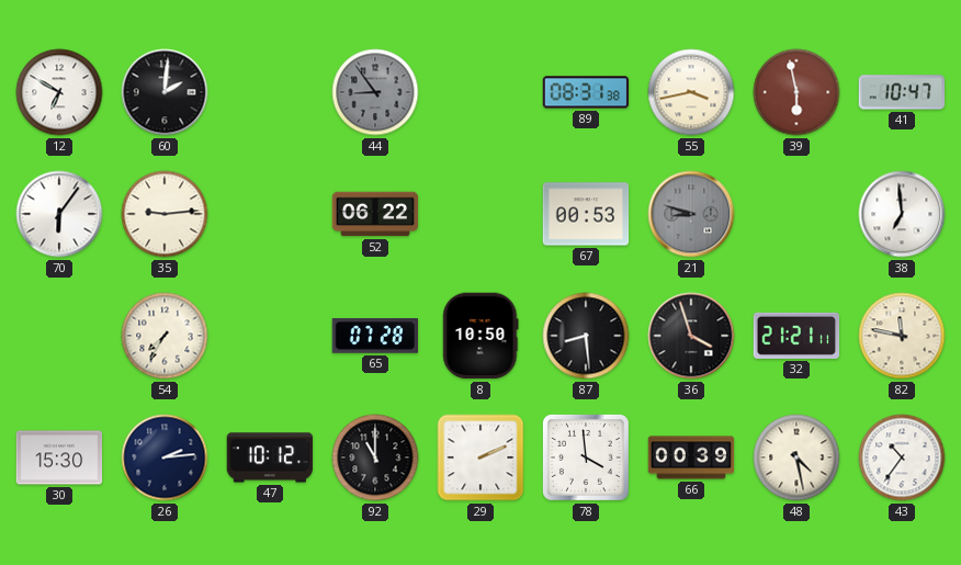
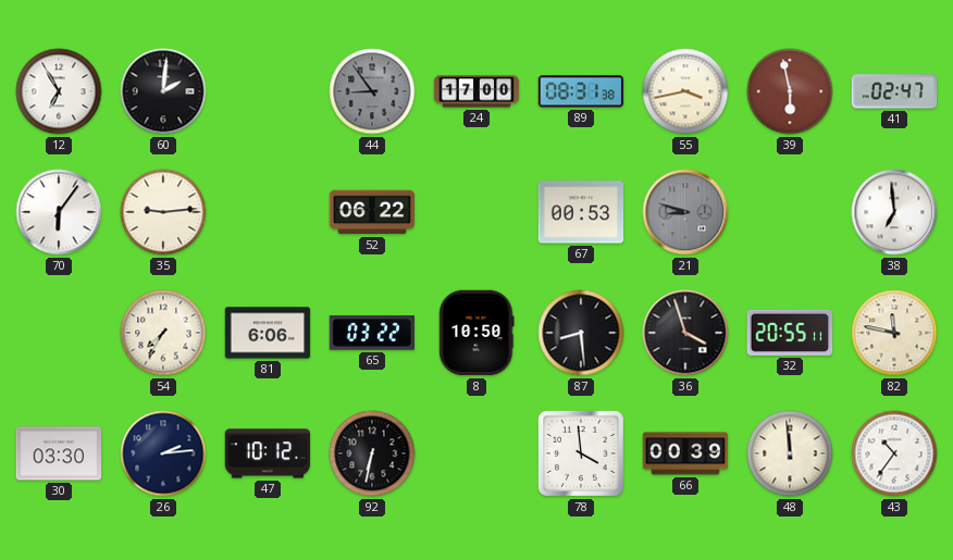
12: 6:50 -> 6:55 (59, 91)
24: none -> 17:00 (477, 91)
41: 10:47 -> 02:47 (894, 91)
81: none -> 6:06 (268, 333)
65: 07:28 -> 03:22 (371, 333)
32: 21:21 -> 20:55 (790, 333)
30: 15:30 -> 03:30 (59, 453)
92: 11:00 -> 6:32 (372, 453)
29: 2:11 -> none (480, 457)
48: 4:28 -> 11:59 (790, 453)
